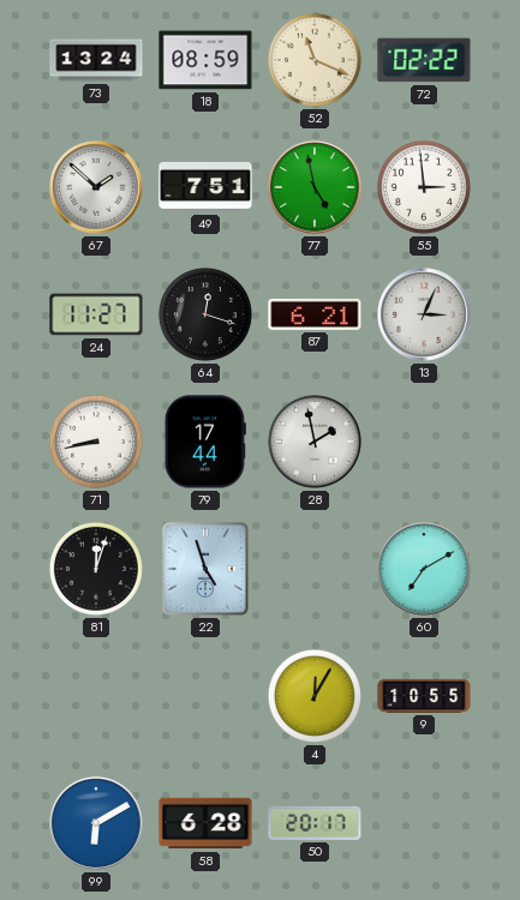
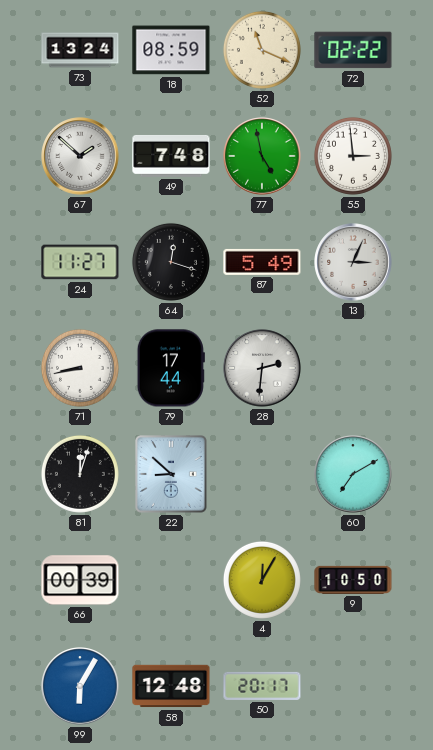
49: 7:51 -> 7:48 (171, 156)
87: 6:21 -> 5:49 (262, 262)
28: 1:58 -> 2:31 (262, 368)
22: 4:57 -> 8:52 (172, 475)
66: none -> 00:39 (80, 580)
9: 10:55 -> 10:50 (353, 580)
99: 6:10 -> 6:05 (80, 686)
58: 6:28 -> 12:48 (171, 686)
